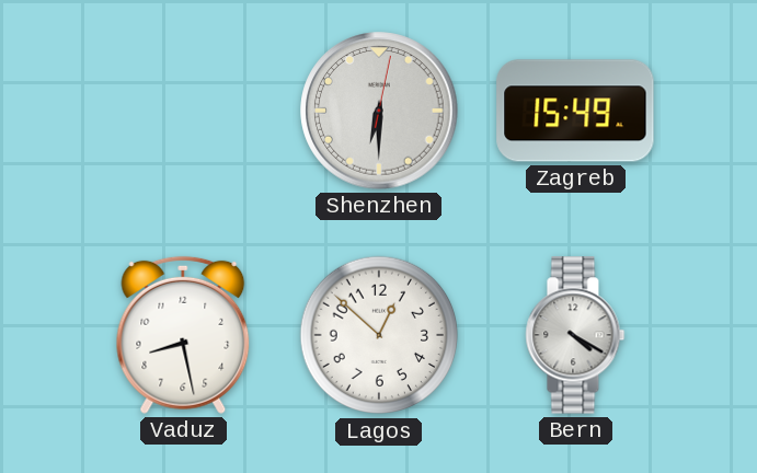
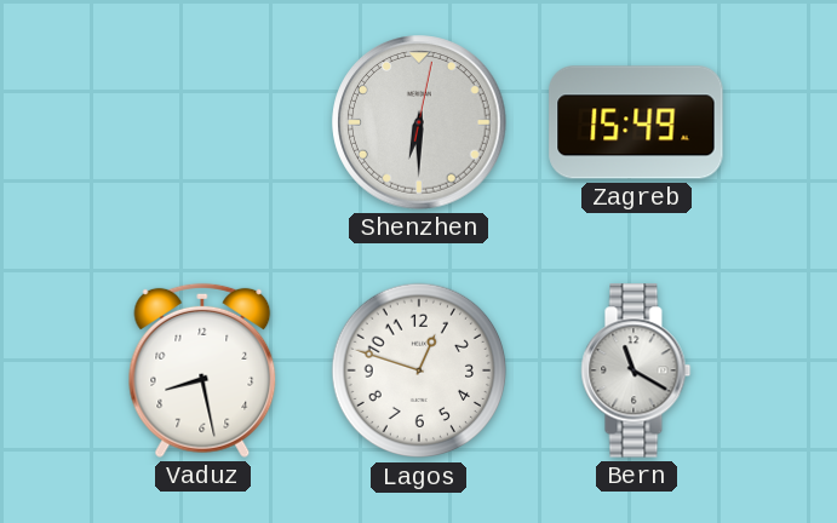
Lagos: 12:52 -> 12:48 (419, 370)
Bern: 4:20 -> 11:20 (636, 370)
